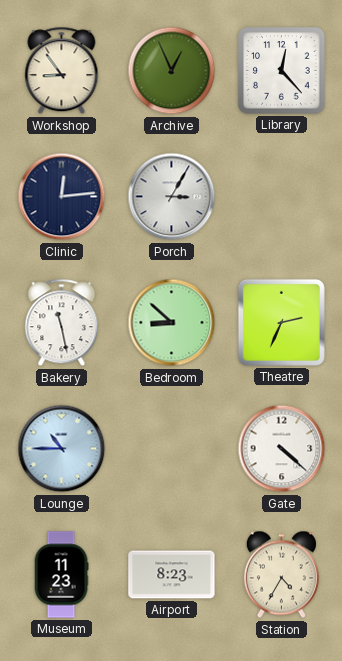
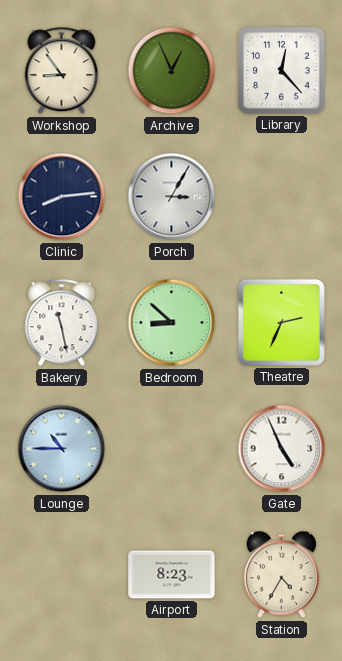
Clinic: 12:14 -> 8:14 (62, 197)
Gate: 4:22 -> 4:56 (282, 449)
Museum: 11:23 -> none (61, 575)
